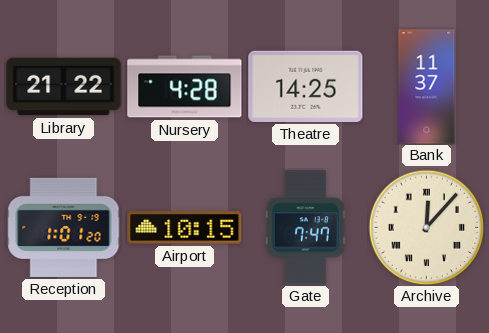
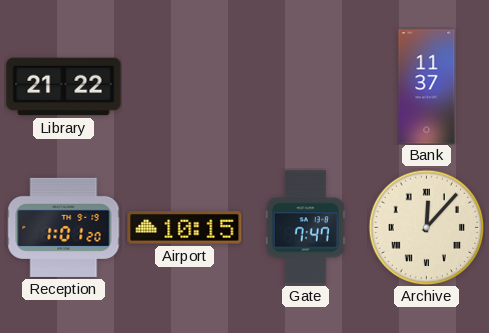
Nursery: 4:28 -> none (185, 87)
Theatre: 14:25 -> none (306, 86)
